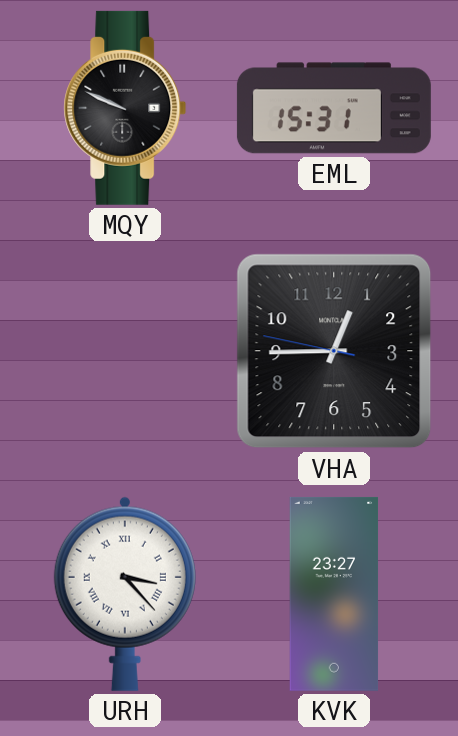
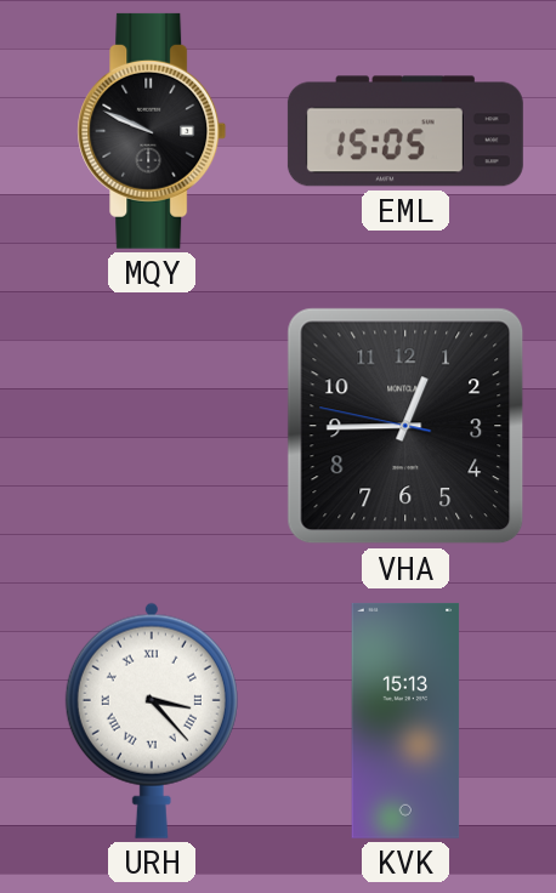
EML: 15:31 -> 15:05 (405, 131)
KVK: 23:27 -> 15:13 (405, 721)
